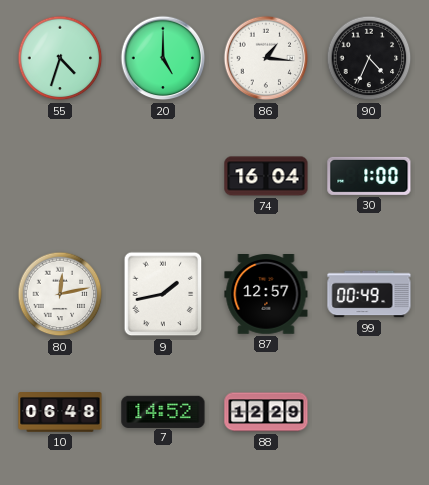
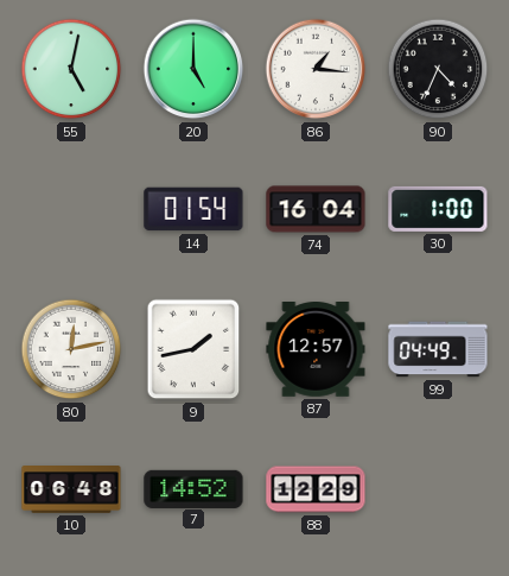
55: 4:33 -> 5:02 (71, 69)
14: none -> 01:54 (193, 209)
99: 00:49 -> 04:49 (438, 349)
